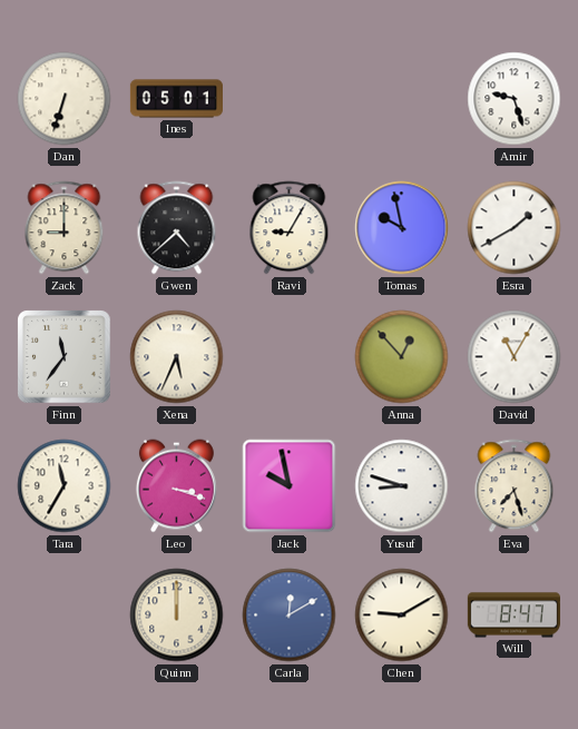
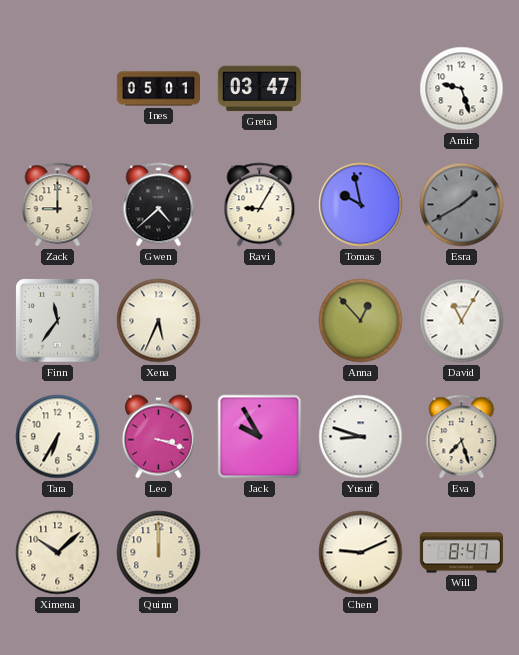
Dan: 6:33 -> none (65, 99)
Greta: none -> 03:47 (259, 89)
Esra dial: white -> grey (462, 205)
Tara: 11:35 -> 6:35 (58, 437)
Jack: 9:58 -> 9:55 (260, 437)
Ximena: none -> 10:08 (58, 553)
Carla: 12:10 -> none (290, 615)
Chen: 9:10 -> 9:11 (361, 553)
